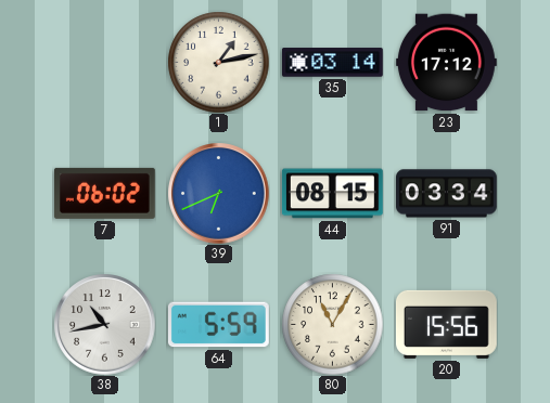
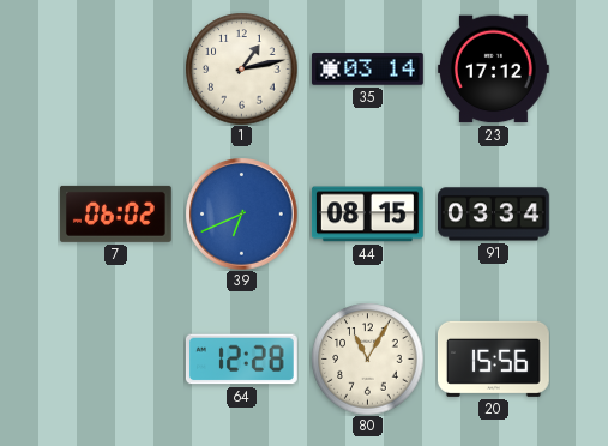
38: 10:43 -> none (104, 324)
64: 5:59 -> 12:28 (241, 360)
